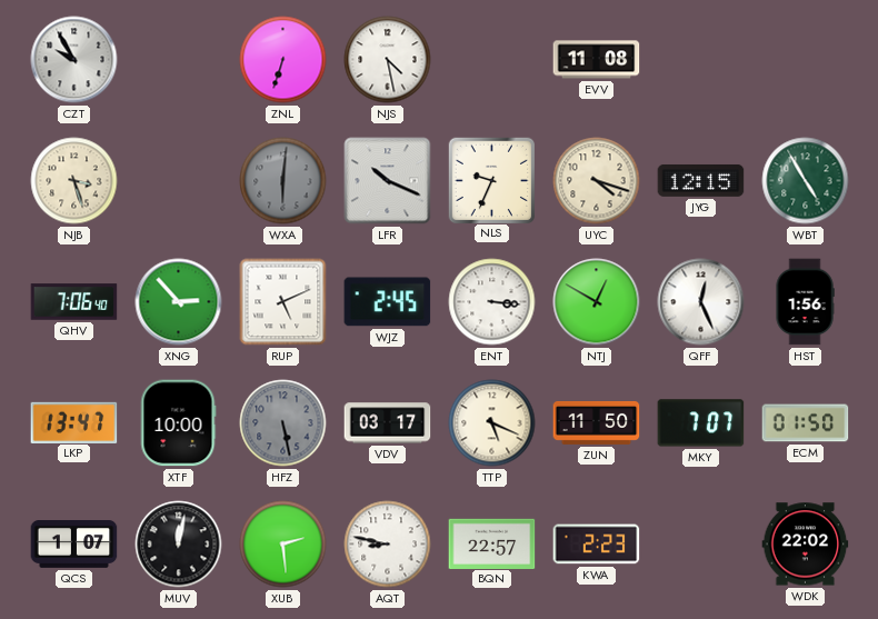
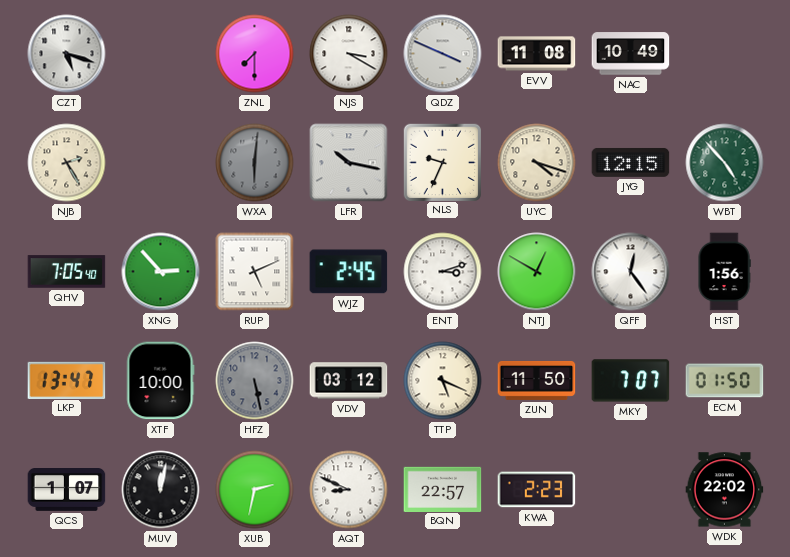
CZT: 9:55 -> 5:18 (67, 54)
ZNL: 6:33 -> 7:30 (255, 54)
NJS: 4:28 -> 3:20 (349, 54)
QDZ: none -> 3:49 (443, 54)
NAC: none -> 10:49 (631, 54)
NJB: 3:27 -> 2:25 (67, 163)
LFR: 10:19 -> 10:17 (349, 163)
WBT: 4:55 -> 4:53 (725, 163)
QHV: 7:06 -> 7:05 (67, 272)
ENT: 3:16 -> 3:12 (443, 272)
QFF: 12:26 -> 12:24 (631, 272)
VDV: 03:17 -> 03:12 (349, 381)
XUB: 2:29 -> 2:32 (255, 490)
AQT: 8:47 -> 8:49 (349, 490)
